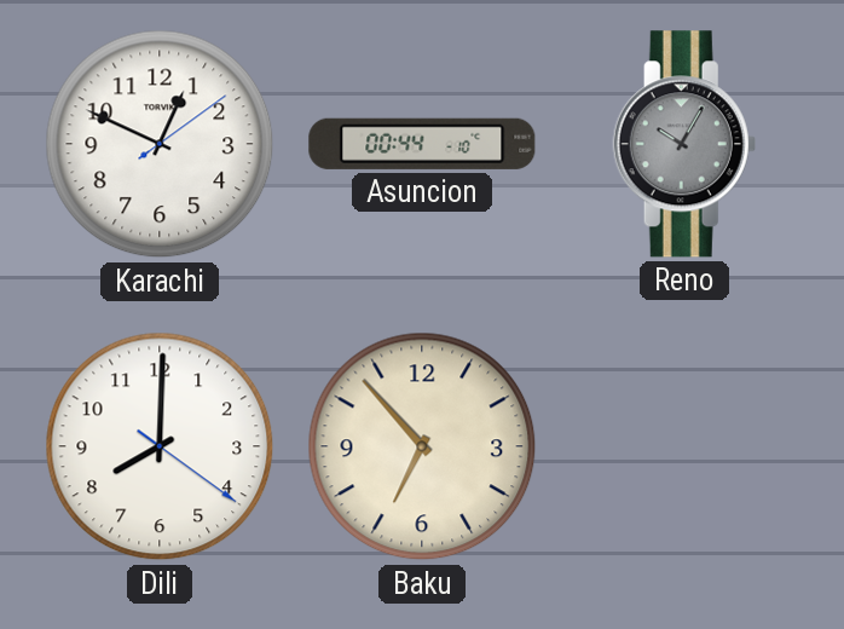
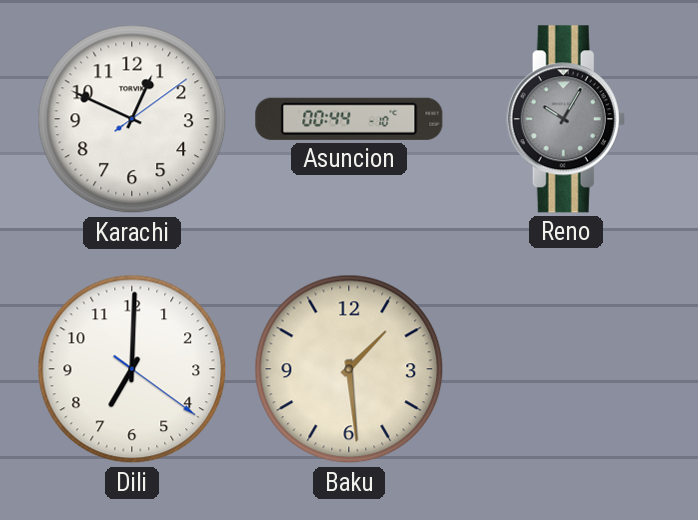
Dili: 8:00 -> 7:00 (132, 369)
Baku: 6:53 -> 1:29 (349, 369)
